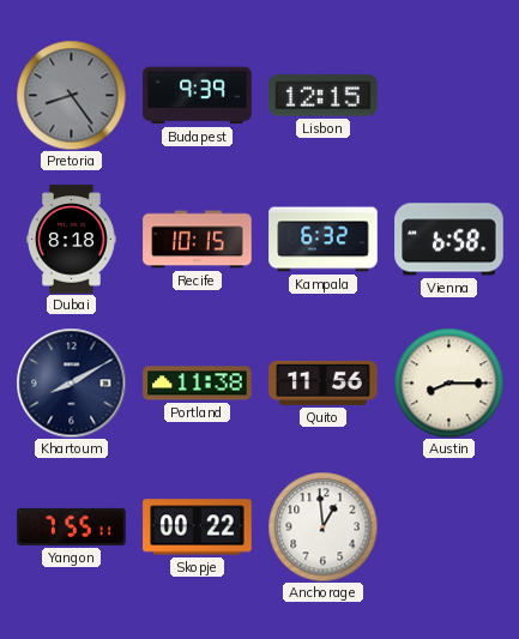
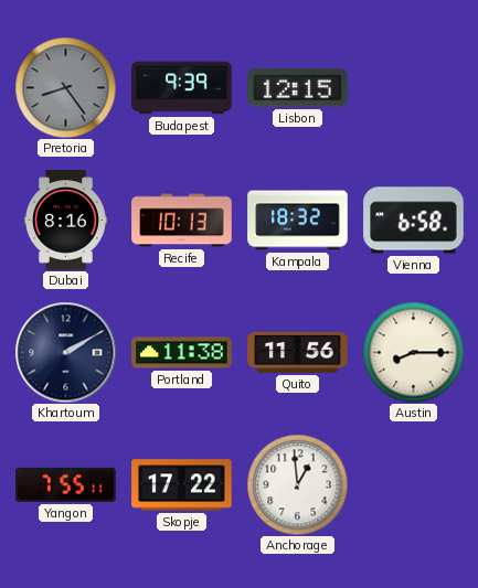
Dubai: 8:18 -> 8:16 (66, 221)
Recife: 10:15 -> 10:13 (182, 221)
Kampala: 6:32 -> 18:32 (298, 221)
Khartoum: 8:10 -> 2:10 (65, 352)
Skopje: 00:22 -> 17:22 (182, 485)
